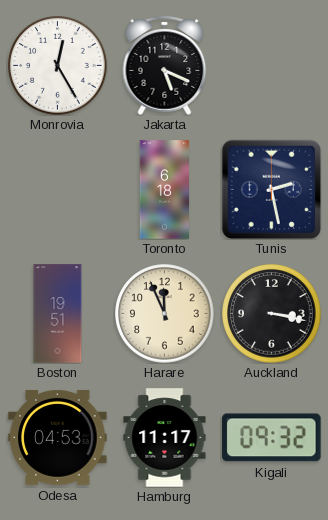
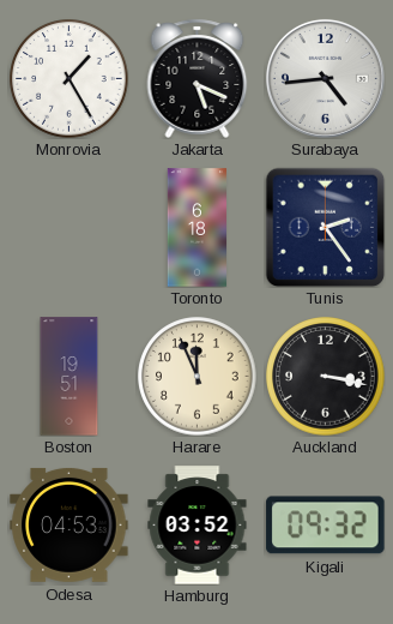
Monrovia: 12:25 -> 1:25 (69, 79)
Surabaya: none -> 4:44 (325, 78)
Tunis: 2:28 -> 2:24 (325, 227)
Hamburg: 11:17 -> 03:52 (198, 526)
